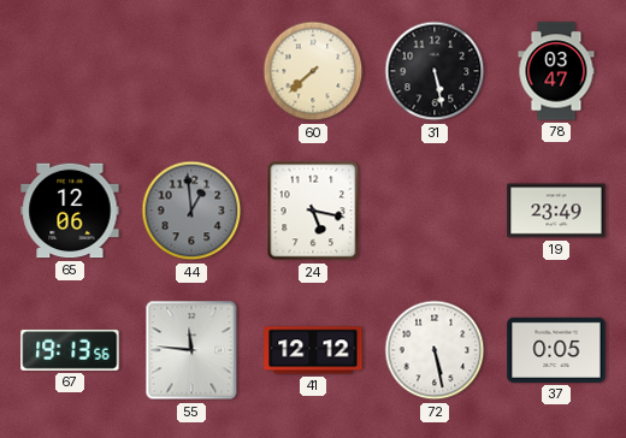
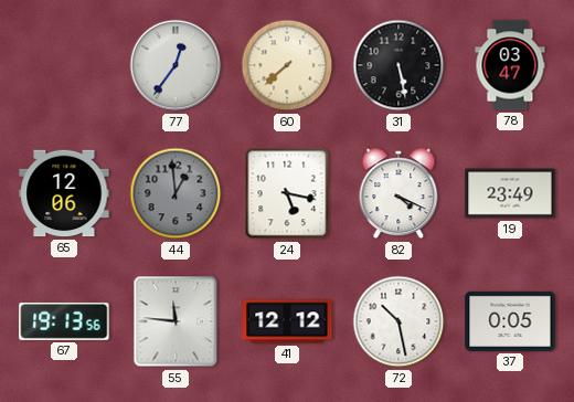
77: none -> 12:36 (176, 65)
82: none -> 4:19 (398, 193)
72: 5:28 -> 10:28 (398, 321)
